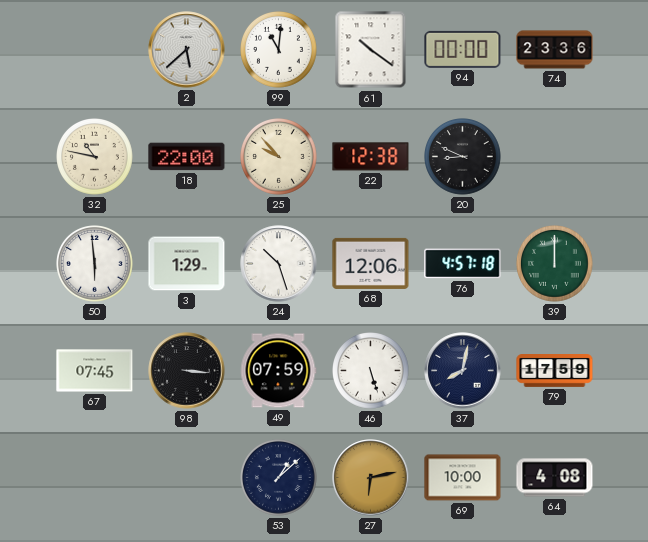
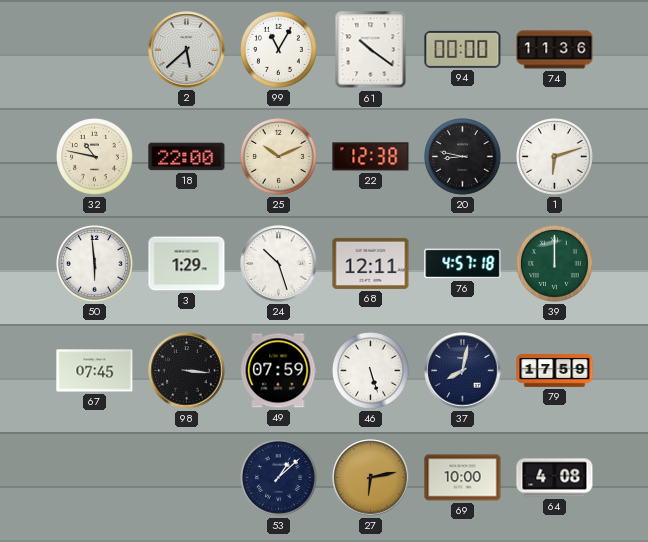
99: 11:01 -> 11:05 (279, 50)
74: 23:36 -> 11:36 (555, 50)
25: 9:53 -> 10:11 (279, 157)
20: 8:49 -> 8:47 (463, 157)
1: none -> 6:12 (555, 157)
68: 12:06 -> 12:11 (371, 263)
